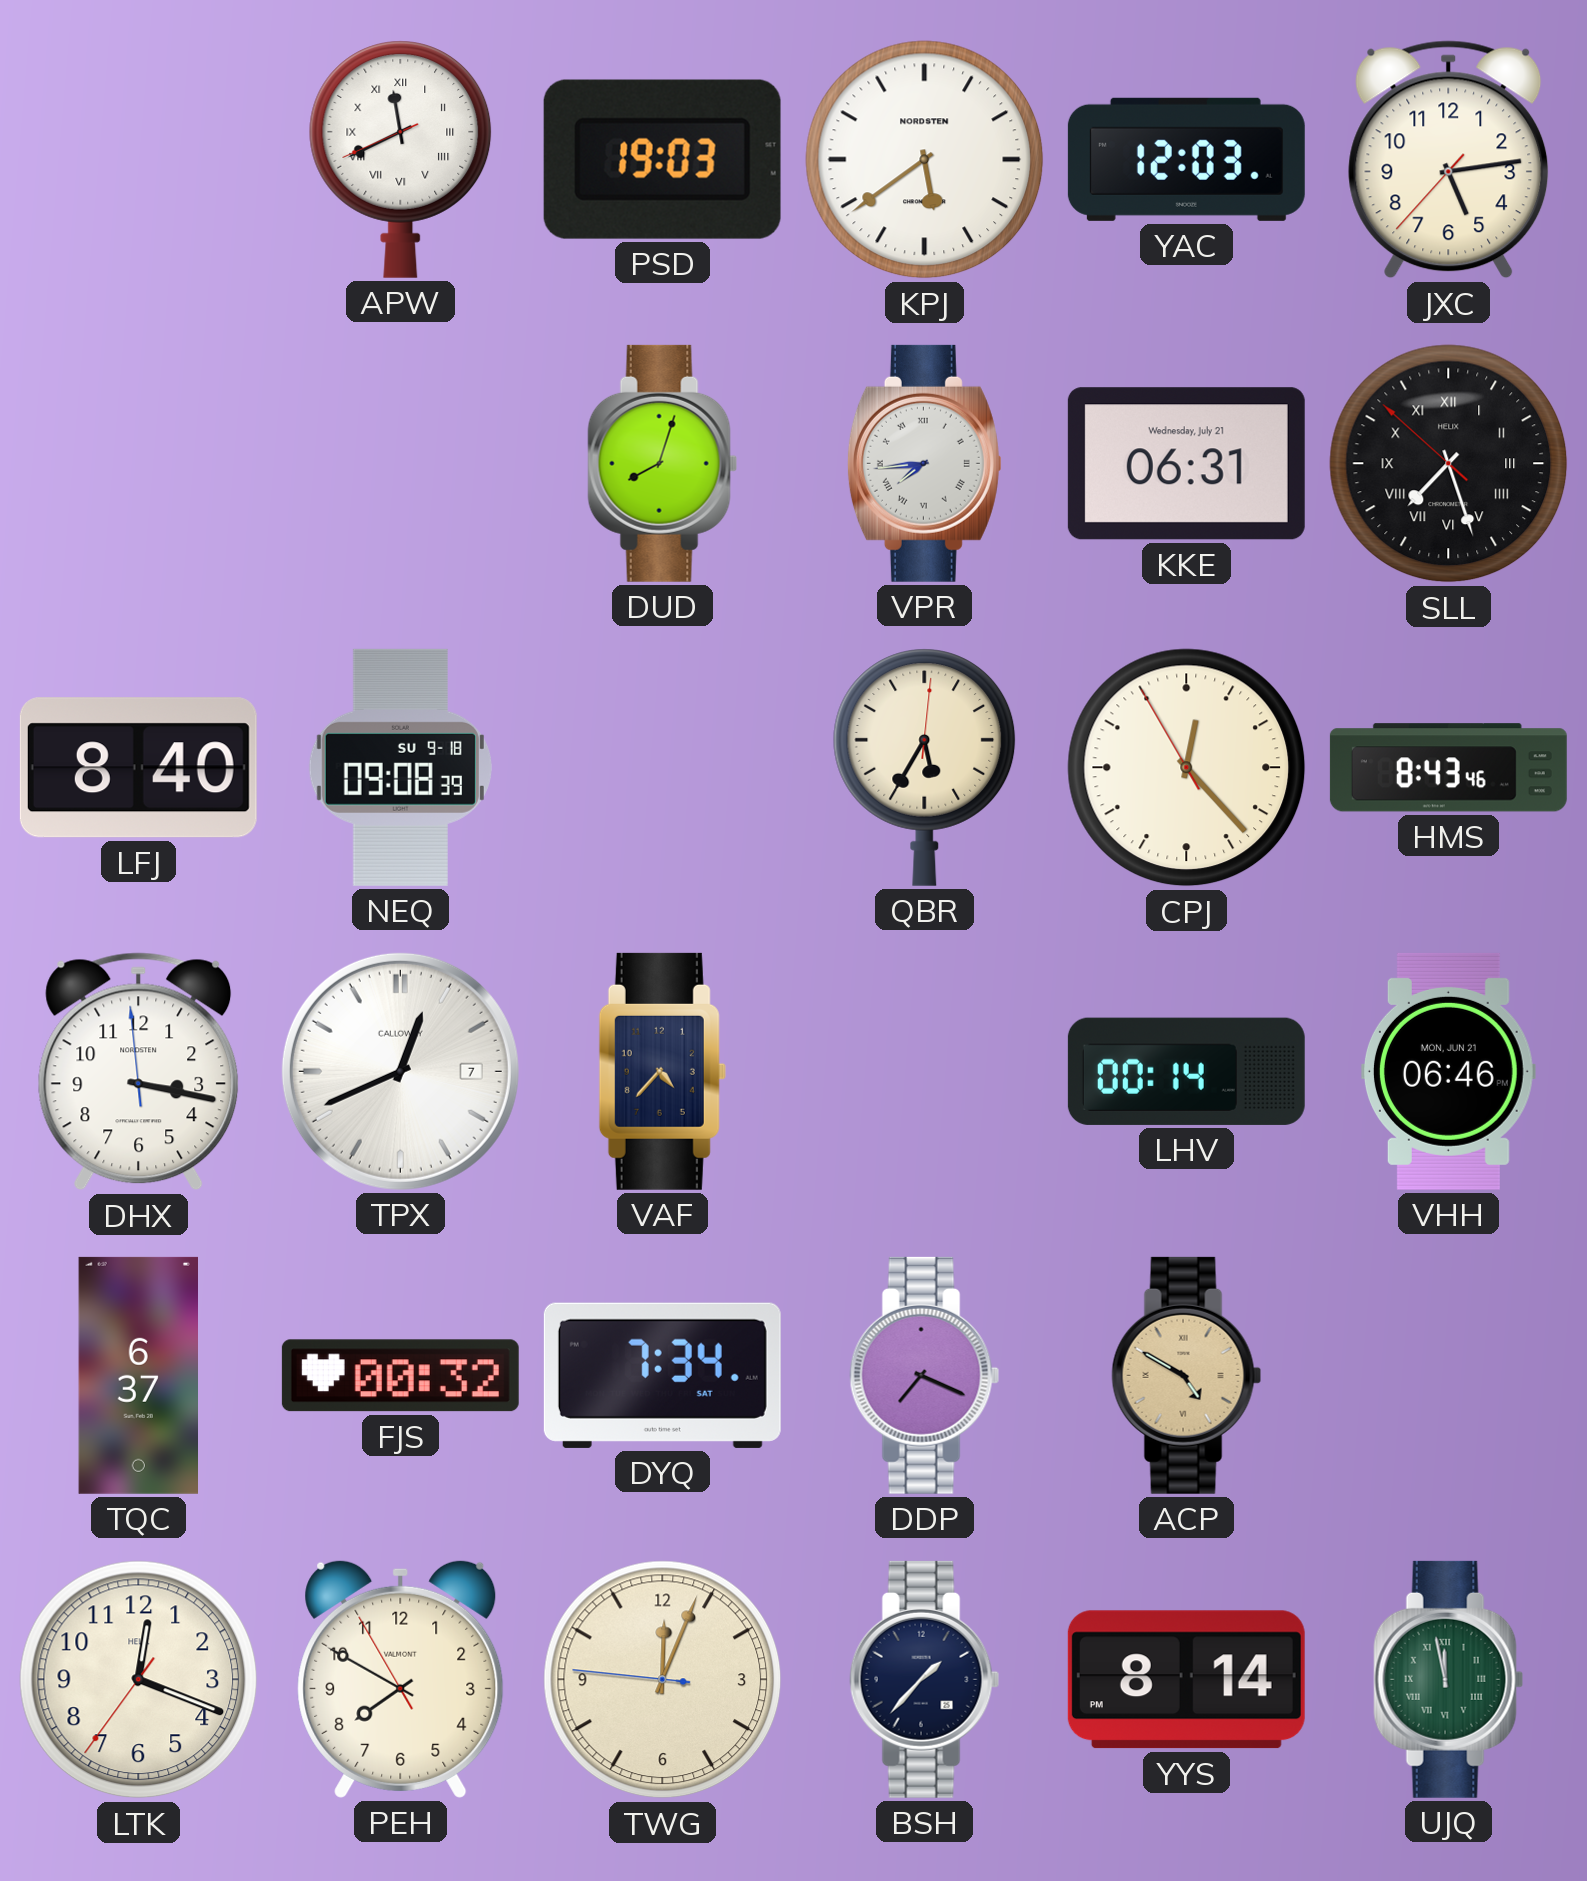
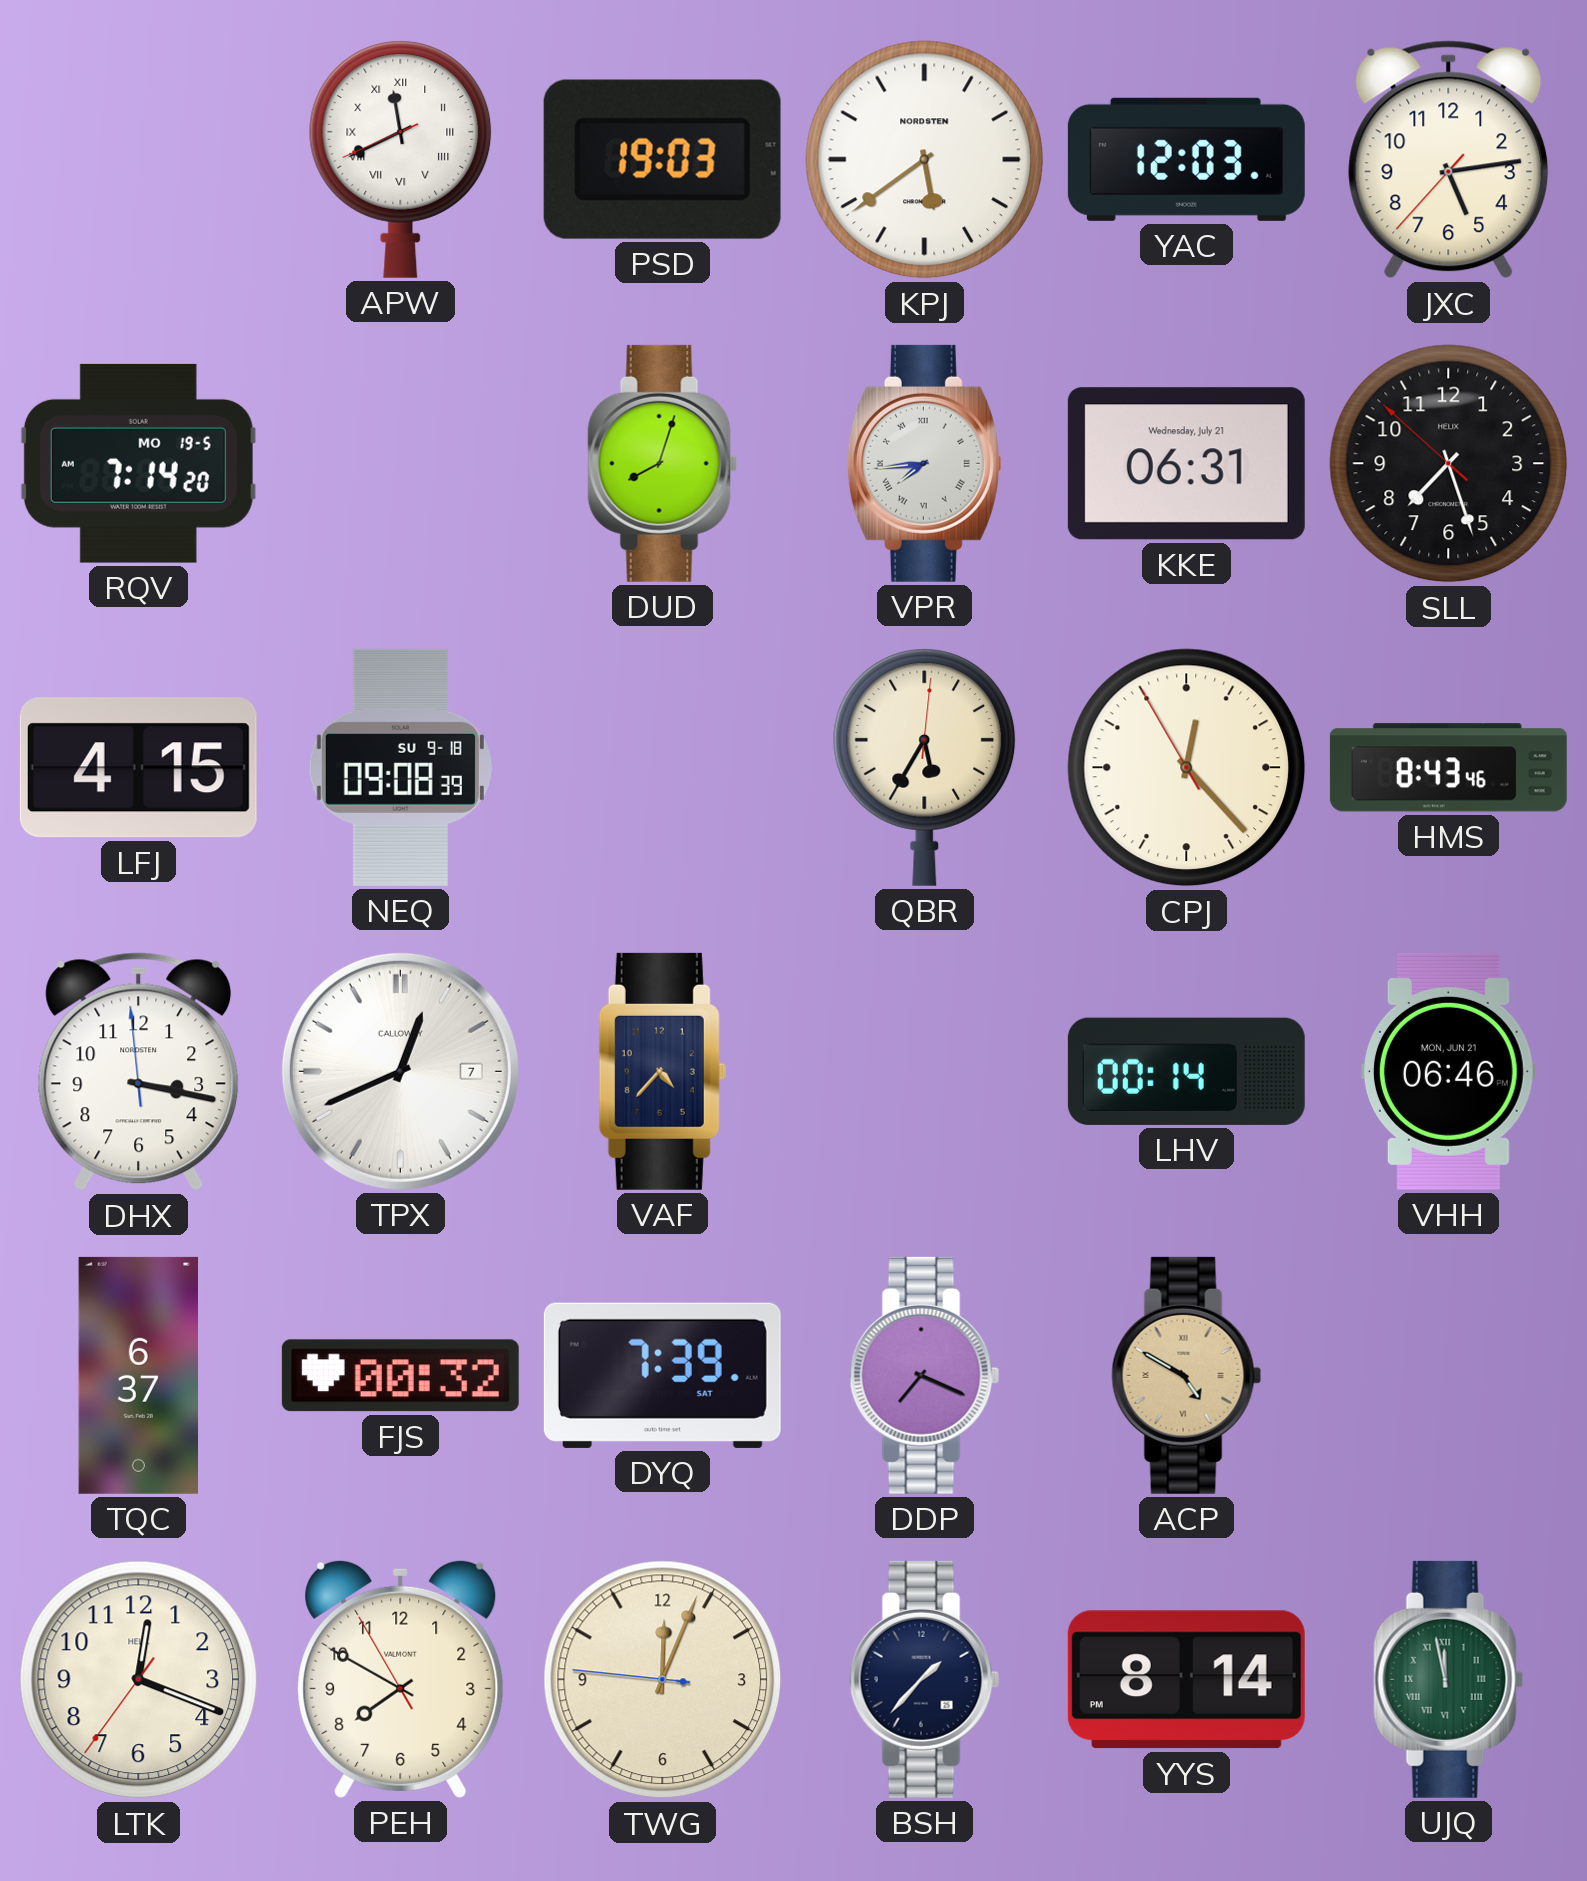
RQV: none -> 7:14 (138, 463)
SLL numerals: Roman -> Arabic (1449, 464)
LFJ: 8:40 -> 4:15 (138, 768)
DYQ: 7:34 -> 7:39 (662, 1375)
